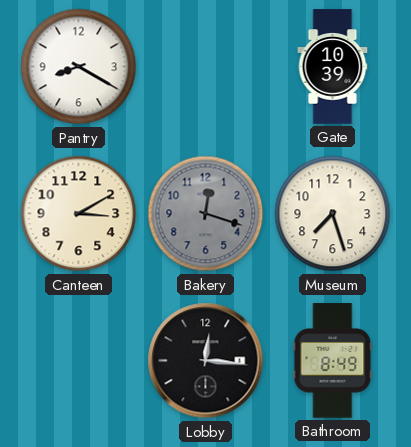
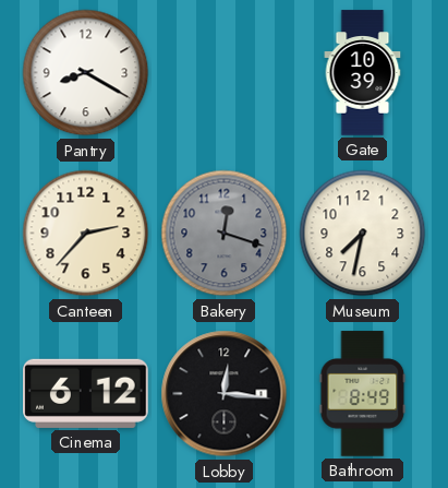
Canteen: 3:10 -> 2:37 (86, 234)
Museum: 7:27 -> 7:32 (363, 234)
Cinema: none -> 6:12 (86, 393)
